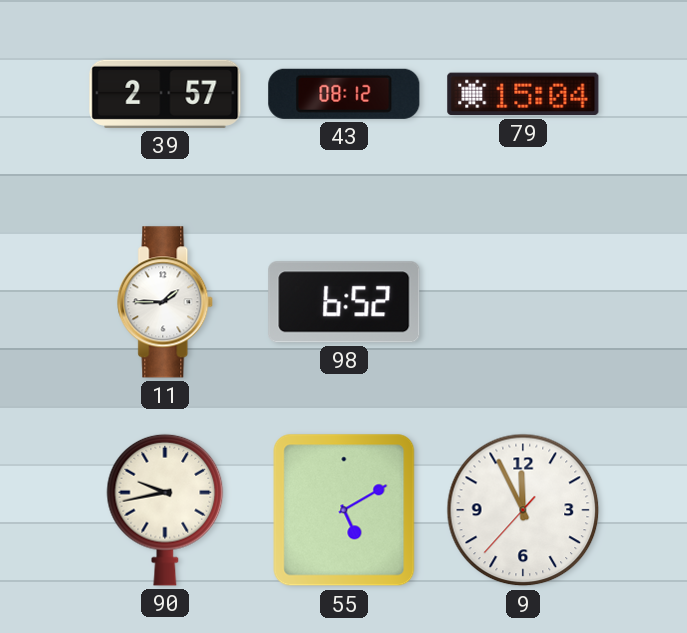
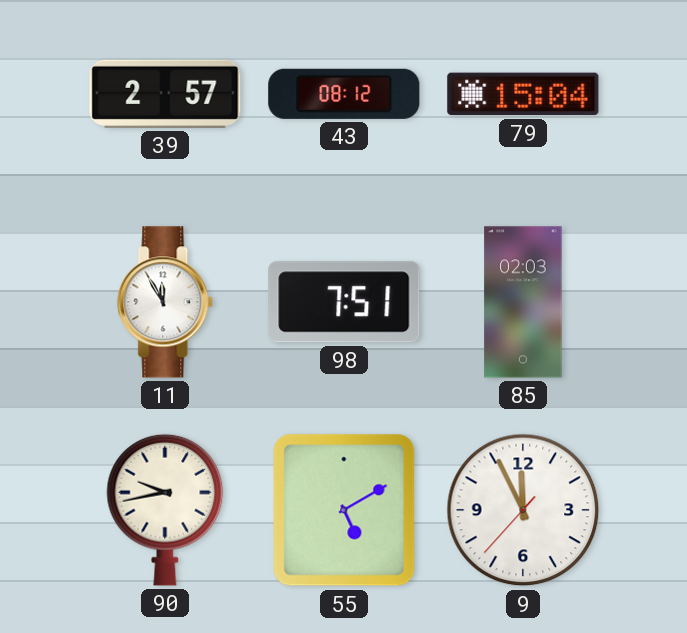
11: 1:45 -> 11:55 (166, 302)
98: 6:52 -> 7:51 (344, 302)
85: none -> 02:03 (523, 302)
